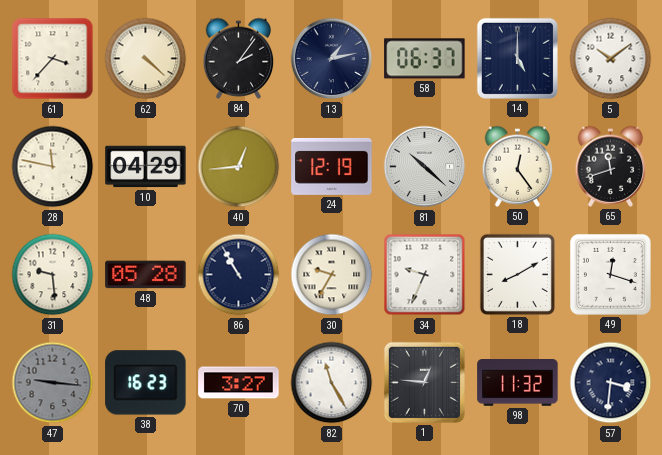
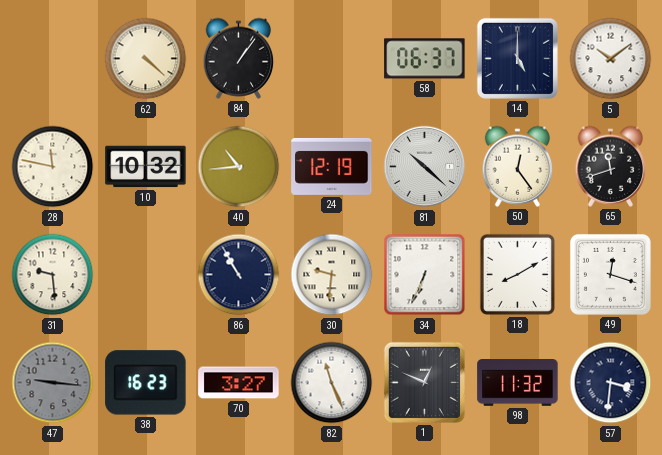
61: 3:37 -> none (53, 59)
84: 2:06 -> 1:06 (239, 58)
13: 1:13 -> none (332, 59)
10: 04:29 -> 10:32 (146, 167)
40: 12:44 -> 10:44 (239, 167)
48: 05:28 -> none (146, 275)
30: 9:35 -> 9:31 (332, 275)
34: 9:34 -> 6:34 (425, 275)
82: 11:25 -> 11:26 (332, 383)
1: 12:46 -> 12:49 (424, 382)
